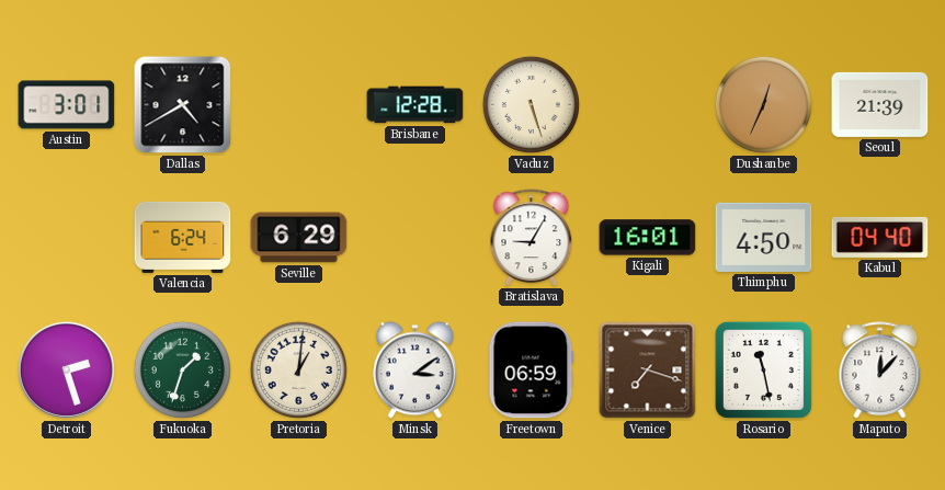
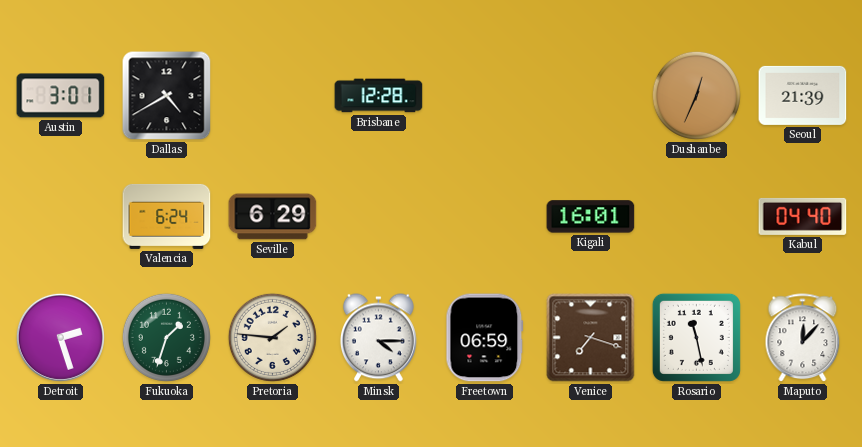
Vaduz: 5:27 -> none (531, 104)
Bratislava: 9:05 -> none (532, 238)
Thimphu: 4:50 -> none (764, 237)
Pretoria: 1:01 -> 1:46 (272, 337)
Minsk: 3:09 -> 4:15 (379, 338)
